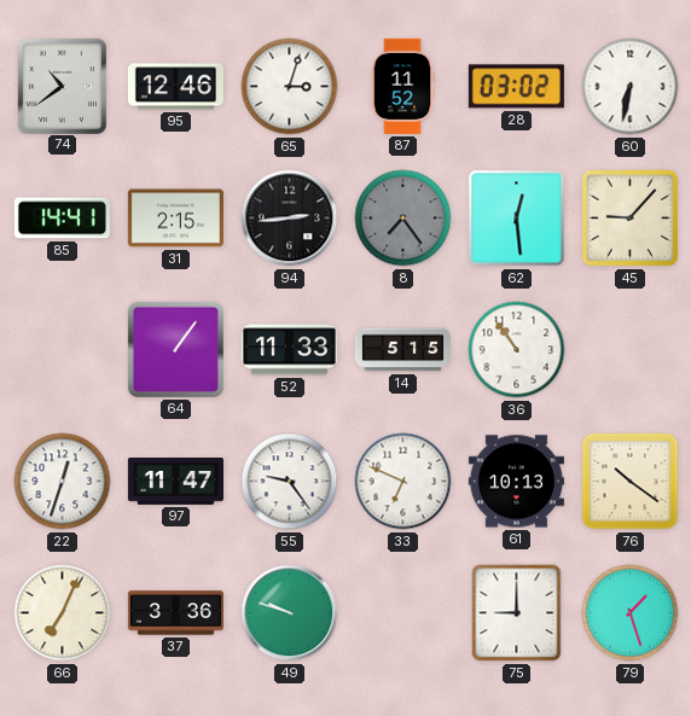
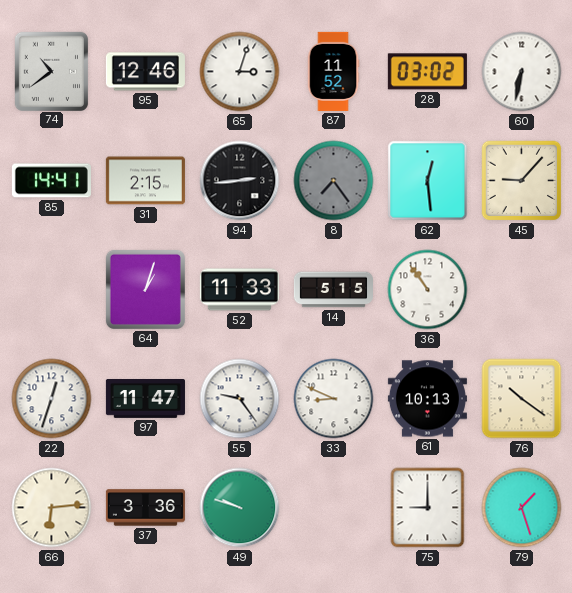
64: 1:06 -> 1:03 (145, 289)
33: 6:49 -> 8:49 (334, 399)
66: 7:04 -> 6:14 (52, 508)
